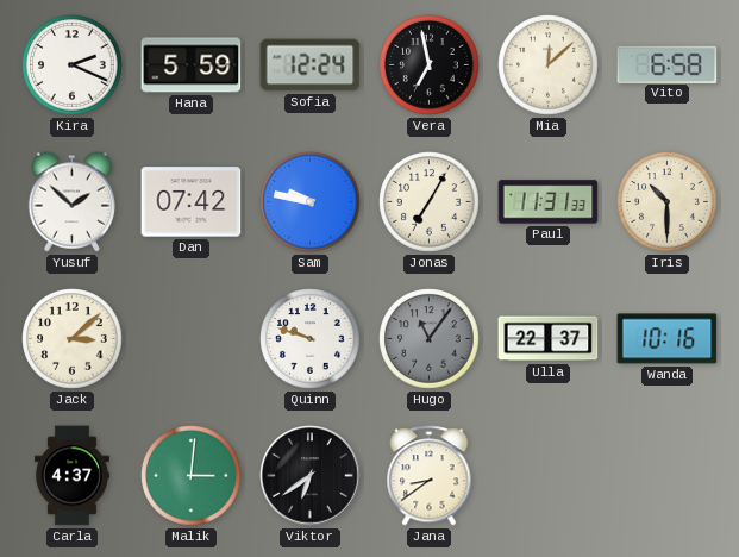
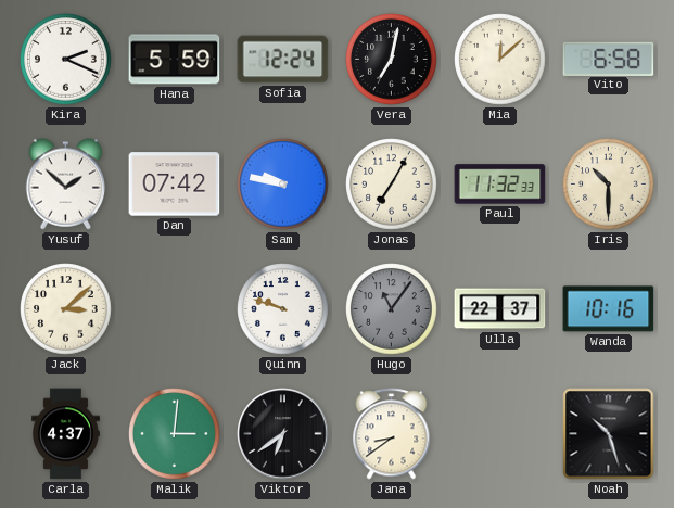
Vera: 6:58 -> 7:02 (392, 60)
Paul: 11:31 -> 11:32 (500, 185)
Noah: none -> 10:27 (609, 434)
